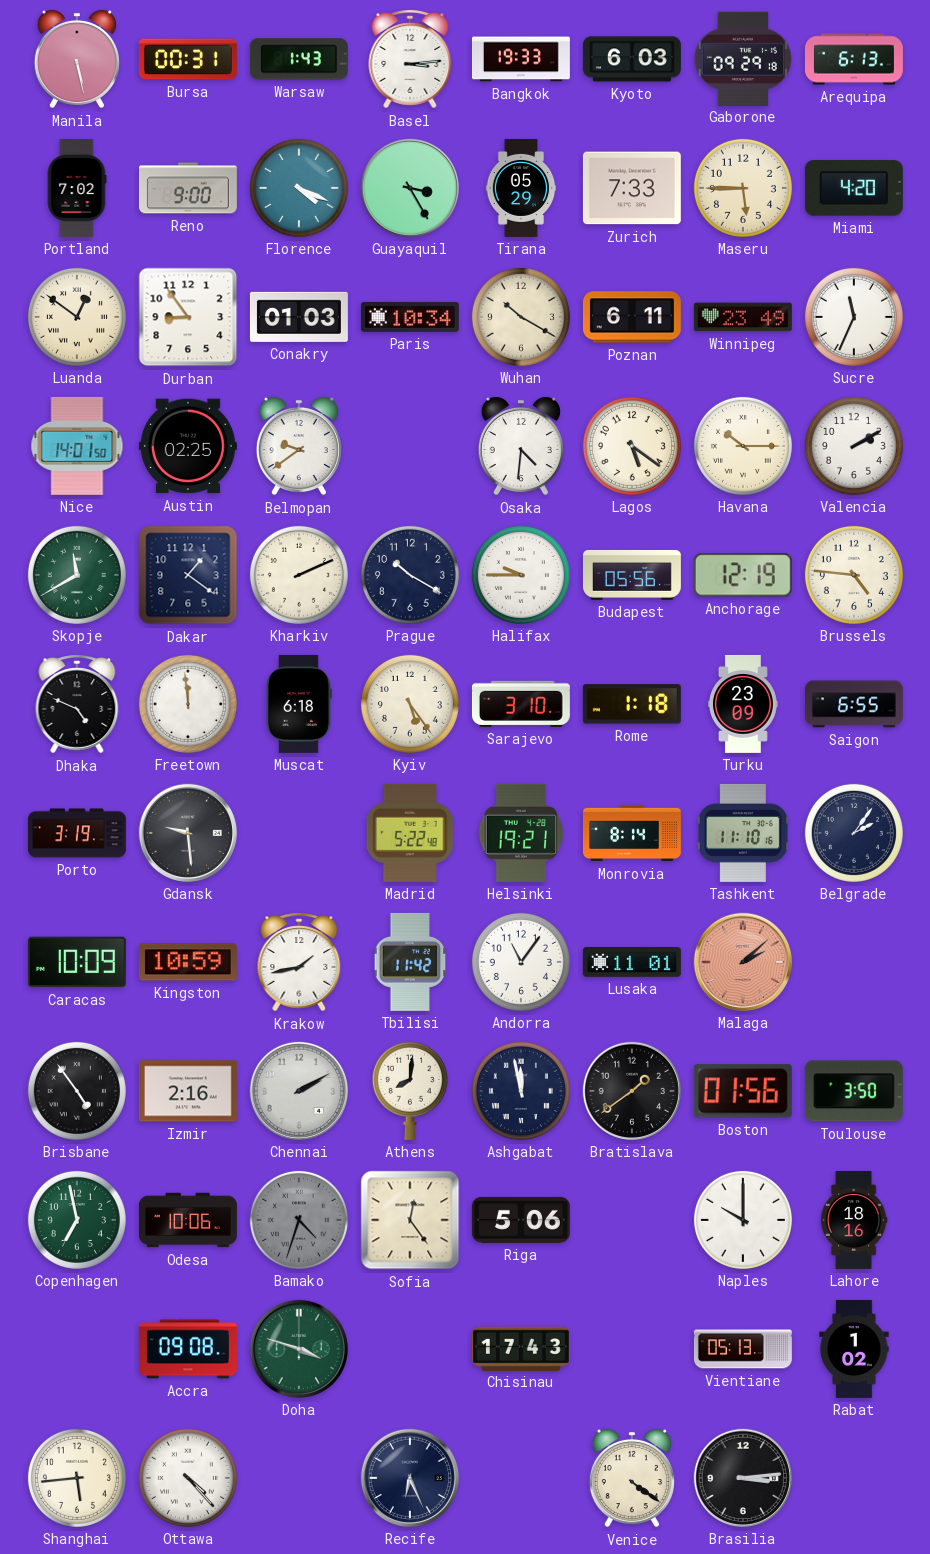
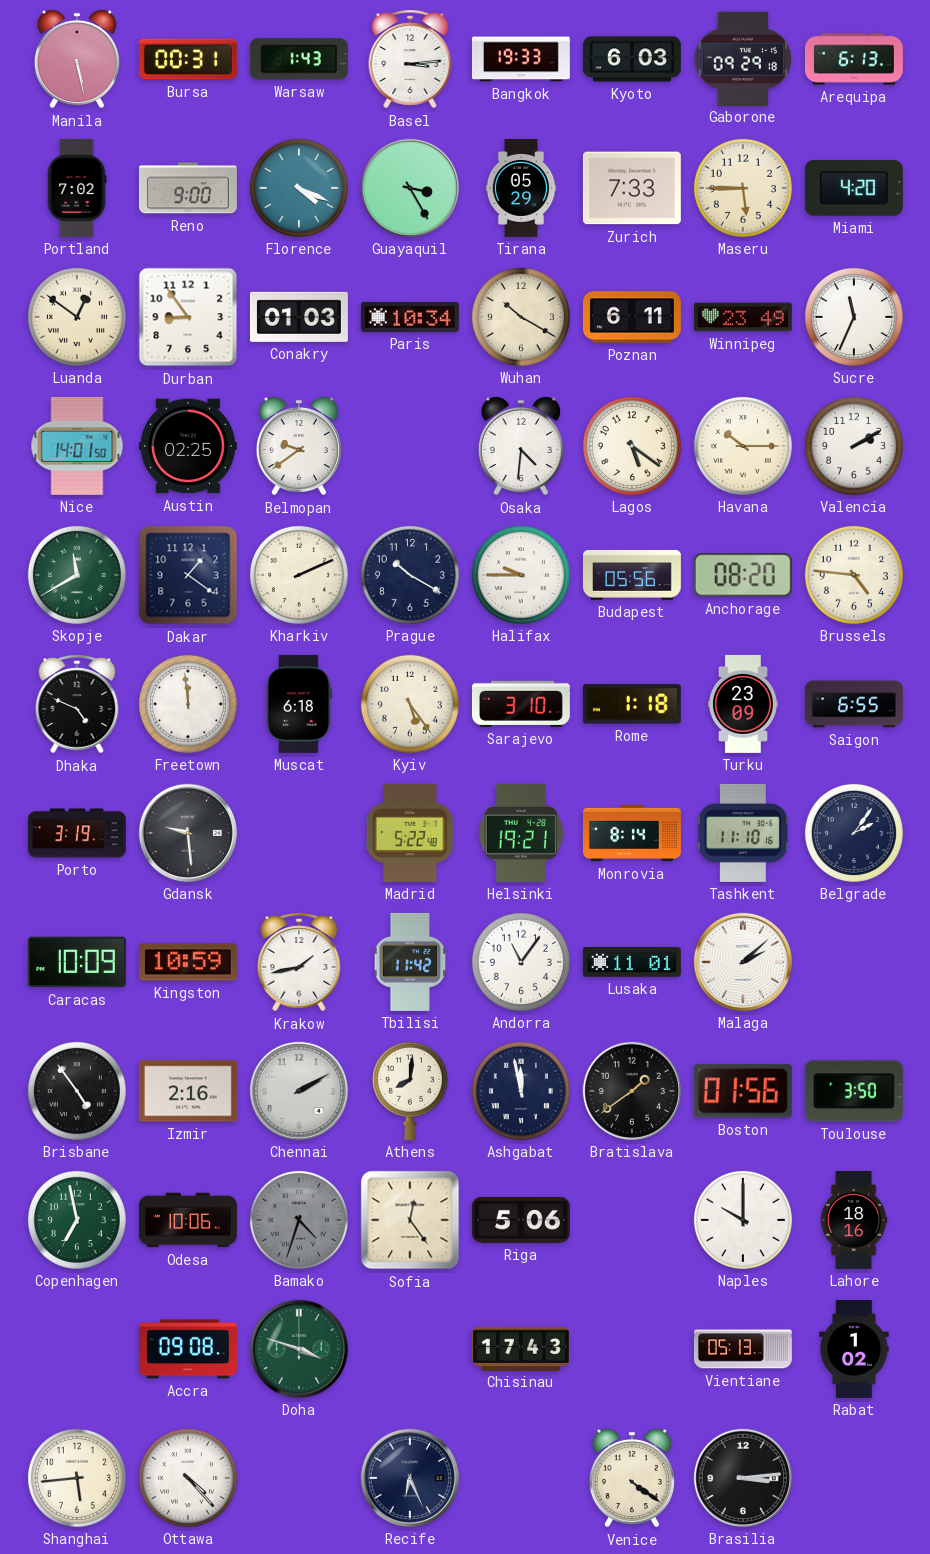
Anchorage: 12:19 -> 08:20 (743, 575)
Malaga dial: salmon -> white (743, 962)
